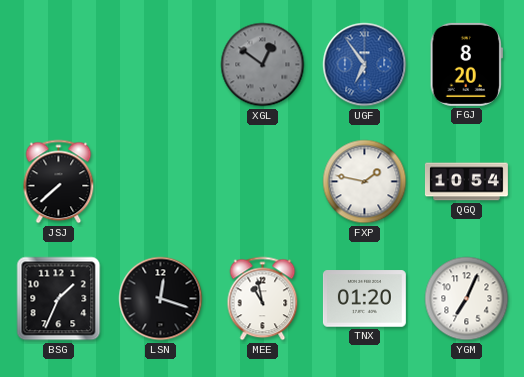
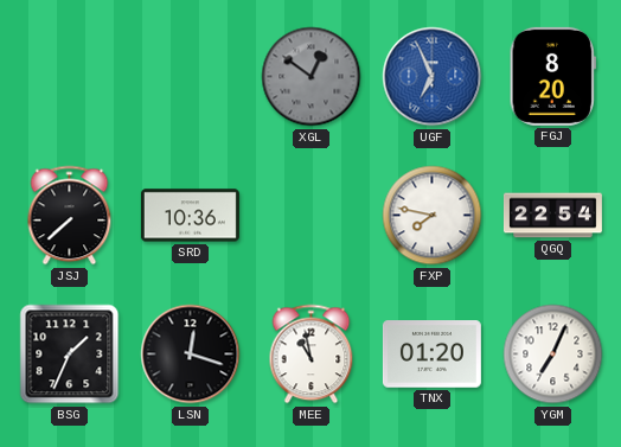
UGF: 6:54 -> 6:56 (433, 77)
SRD: none -> 10:36 (190, 216)
FXP: 1:47 -> 7:47 (433, 216)
QGQ: 10:54 -> 22:54 (552, 216)
